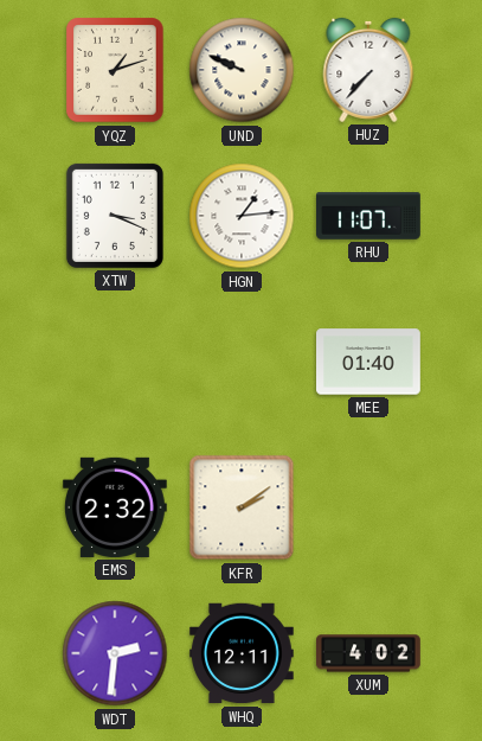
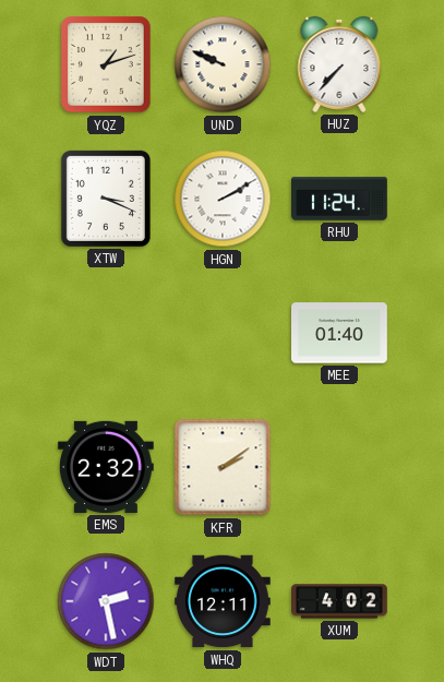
HGN: 1:14 -> 2:10 (223, 199)
RHU: 11:07 -> 11:24 (340, 199)
WDT: 2:31 -> 2:28 (106, 601)
